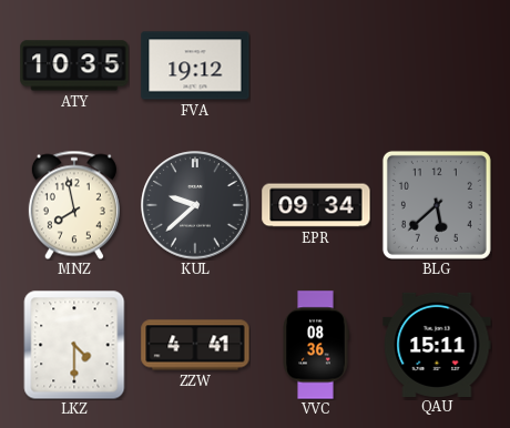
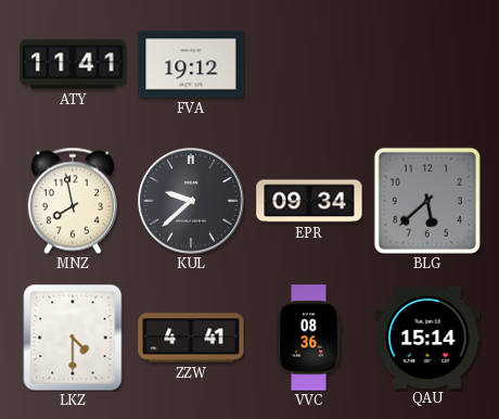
ATY: 10:35 -> 11:41 (73, 64)
QAU: 15:11 -> 15:14 (427, 337)
